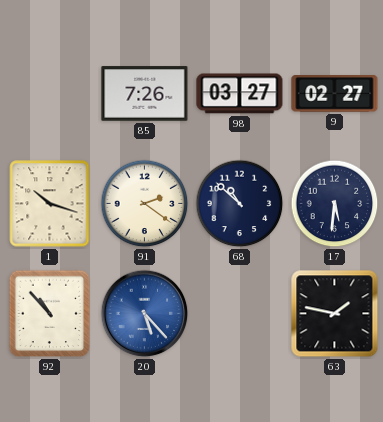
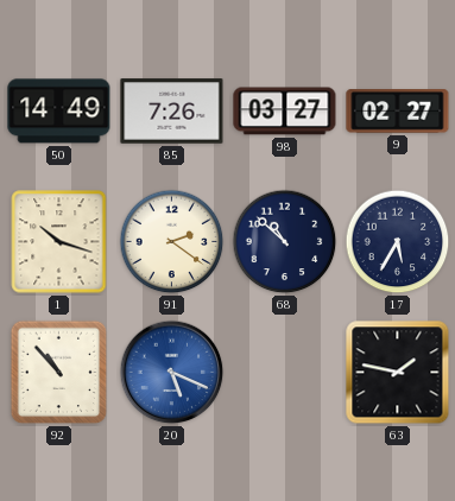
50: none -> 14:49 (59, 112)
17: 5:31 -> 5:35 (398, 242)
20: 5:23 -> 5:19 (172, 373)
